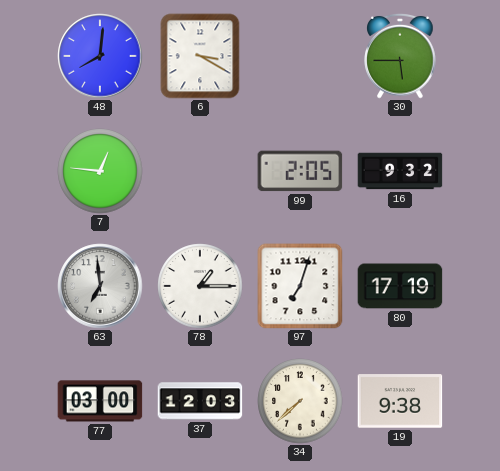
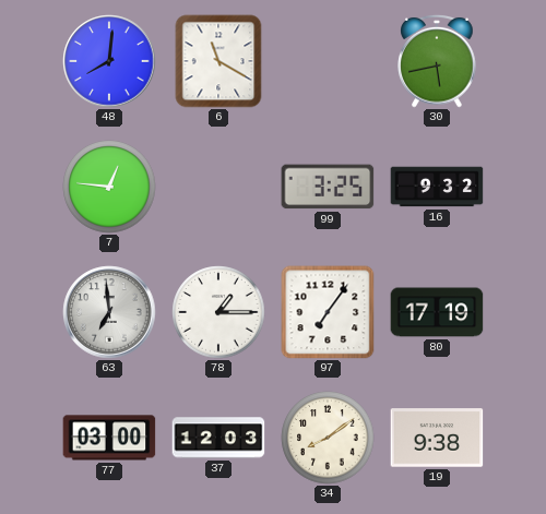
6: 3:20 -> 11:20 (218, 61)
30: 5:45 -> 5:43 (437, 61)
99: 2:05 -> 3:25 (328, 187)
97: 7:03 -> 7:06 (328, 312)
34: 7:38 -> 8:09 (328, 438)
